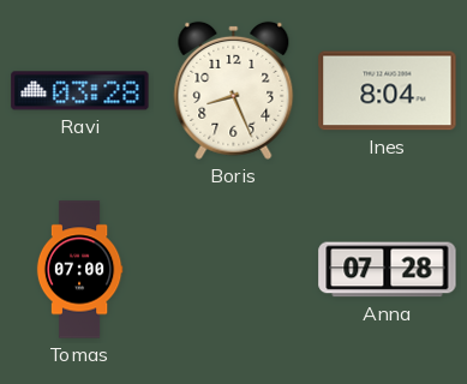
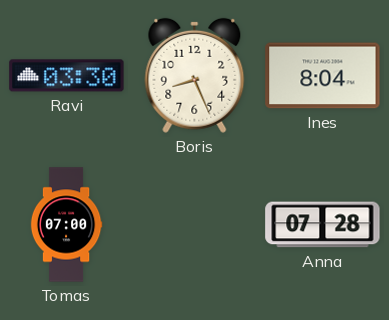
Ravi: 03:28 -> 03:30 (67, 76)
